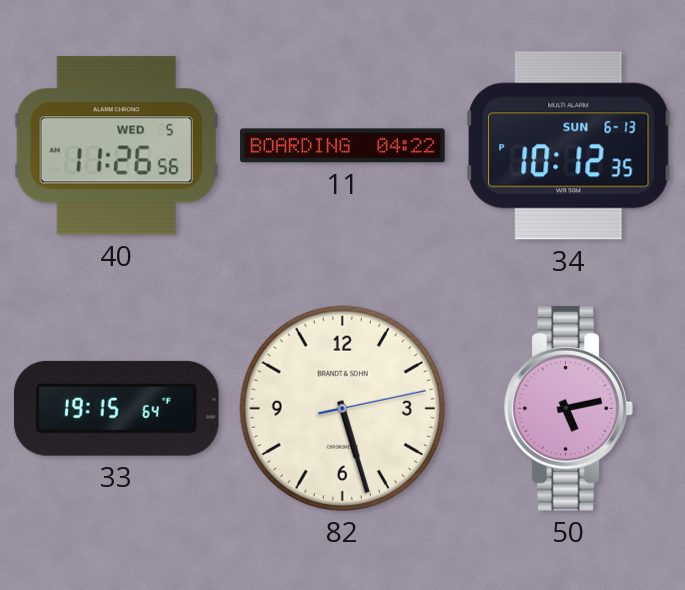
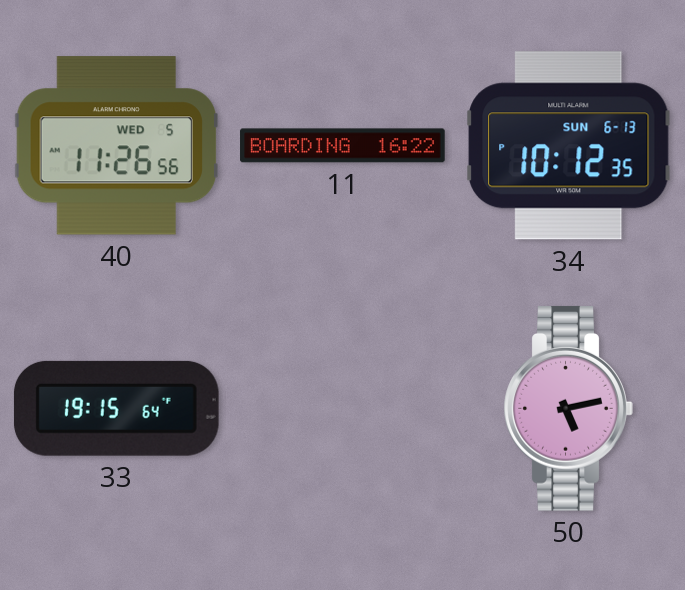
11: 04:22 -> 16:22 (343, 146)
82: 5:27 -> none (342, 408)
